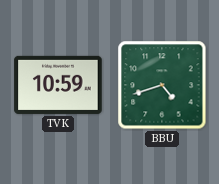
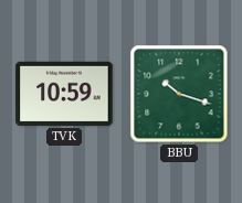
BBU: 4:42 -> 10:18 (179, 94)
